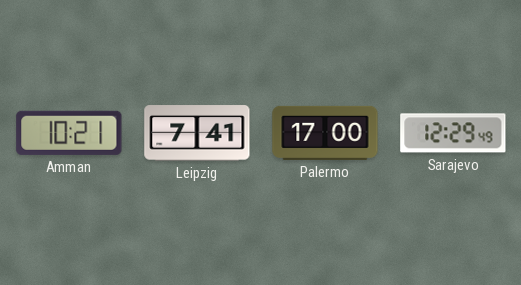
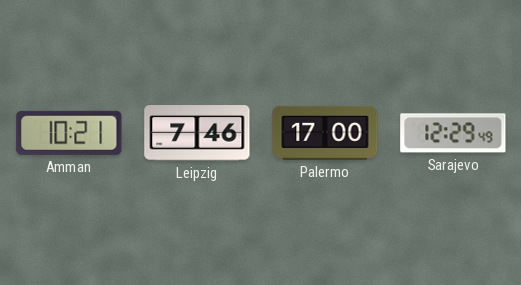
Leipzig: 7:41 -> 7:46 (197, 133)
